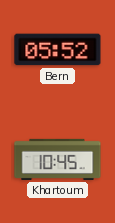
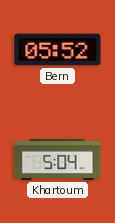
Khartoum: 10:45 -> 5:04 (58, 159)
